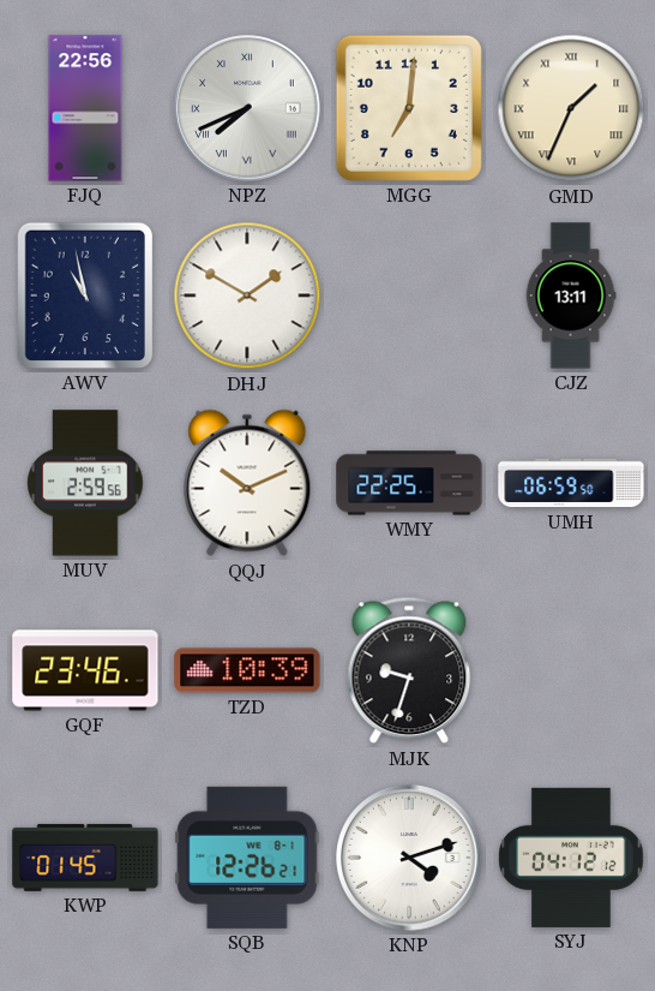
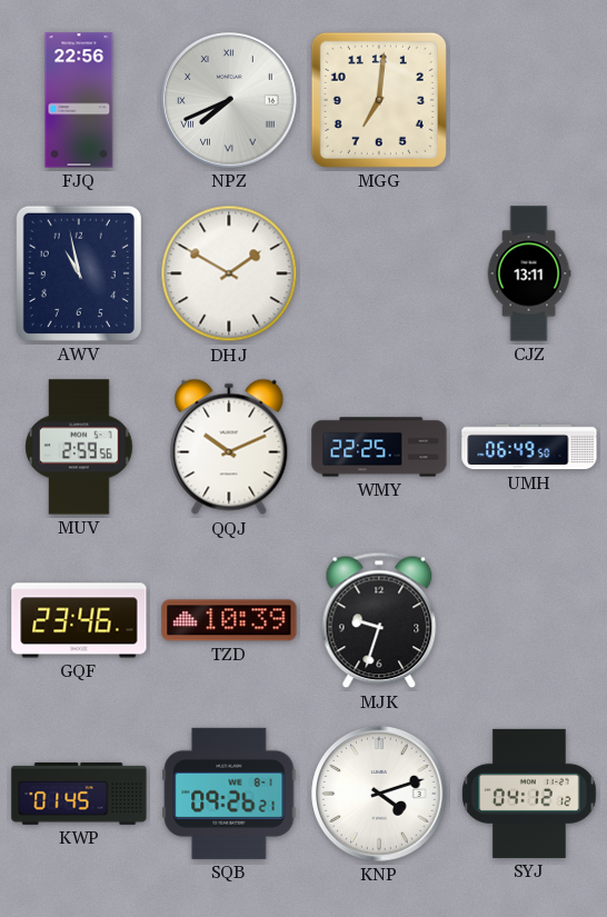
GMD: 1:34 -> none (571, 108)
UMH: 06:59 -> 06:49 (529, 447)
SQB: 12:26 -> 09:26 (229, 794)
